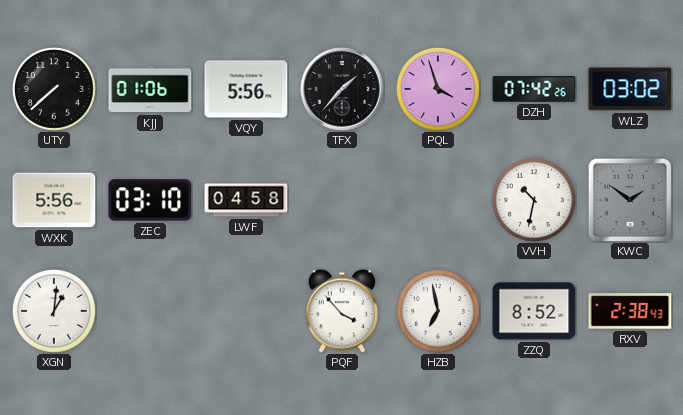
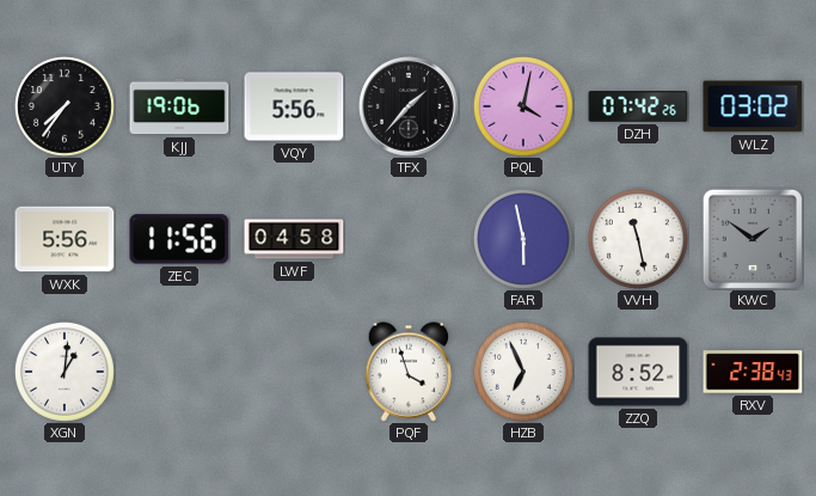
UTY: 7:38 -> 7:36 (65, 106)
KJJ: 01:06 -> 19:06 (179, 106)
PQL: 3:57 -> 4:02 (523, 106)
ZEC: 03:10 -> 11:56 (179, 239)
FAR: none -> 5:58 (523, 239)
VVH: 10:32 -> 11:28 (638, 239)
PQF: 3:53 -> 3:57 (407, 372)
HZB: 6:58 -> 6:56 (523, 372)
